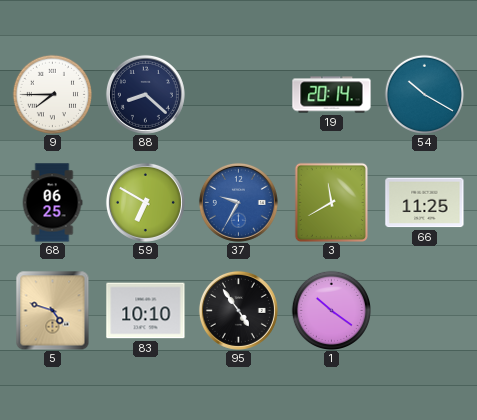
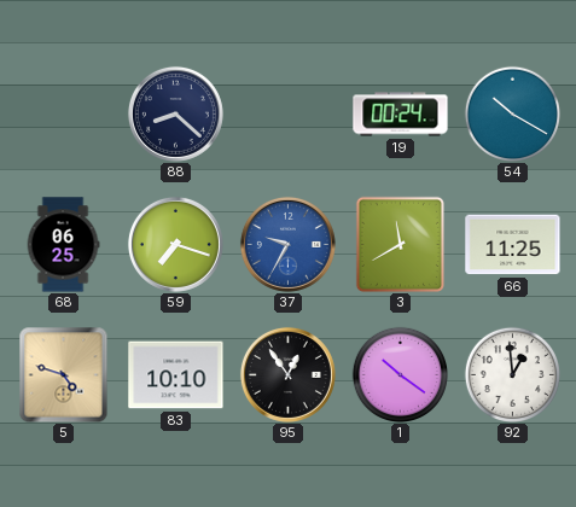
9: 7:45 -> none (52, 94)
19: 20:14 -> 00:24 (401, 115)
59: 6:50 -> 7:18 (175, 244)
95: 4:54 -> 12:54 (287, 374)
92: none -> 12:59 (512, 374)
